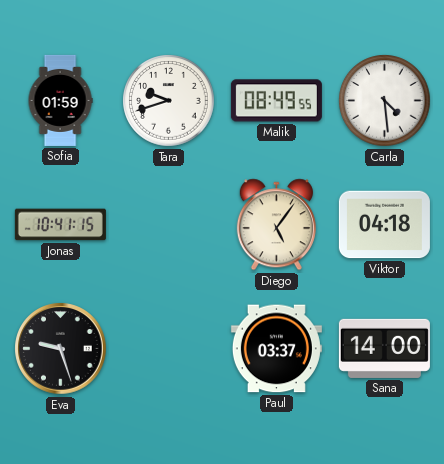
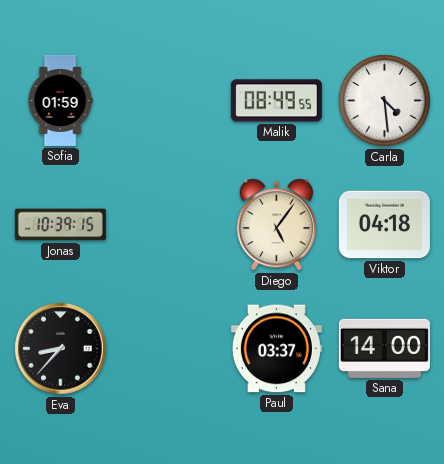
Tara: 9:42 -> none (169, 101)
Jonas: 10:41 -> 10:39 (60, 225)
Eva: 9:27 -> 8:37 (61, 349)
